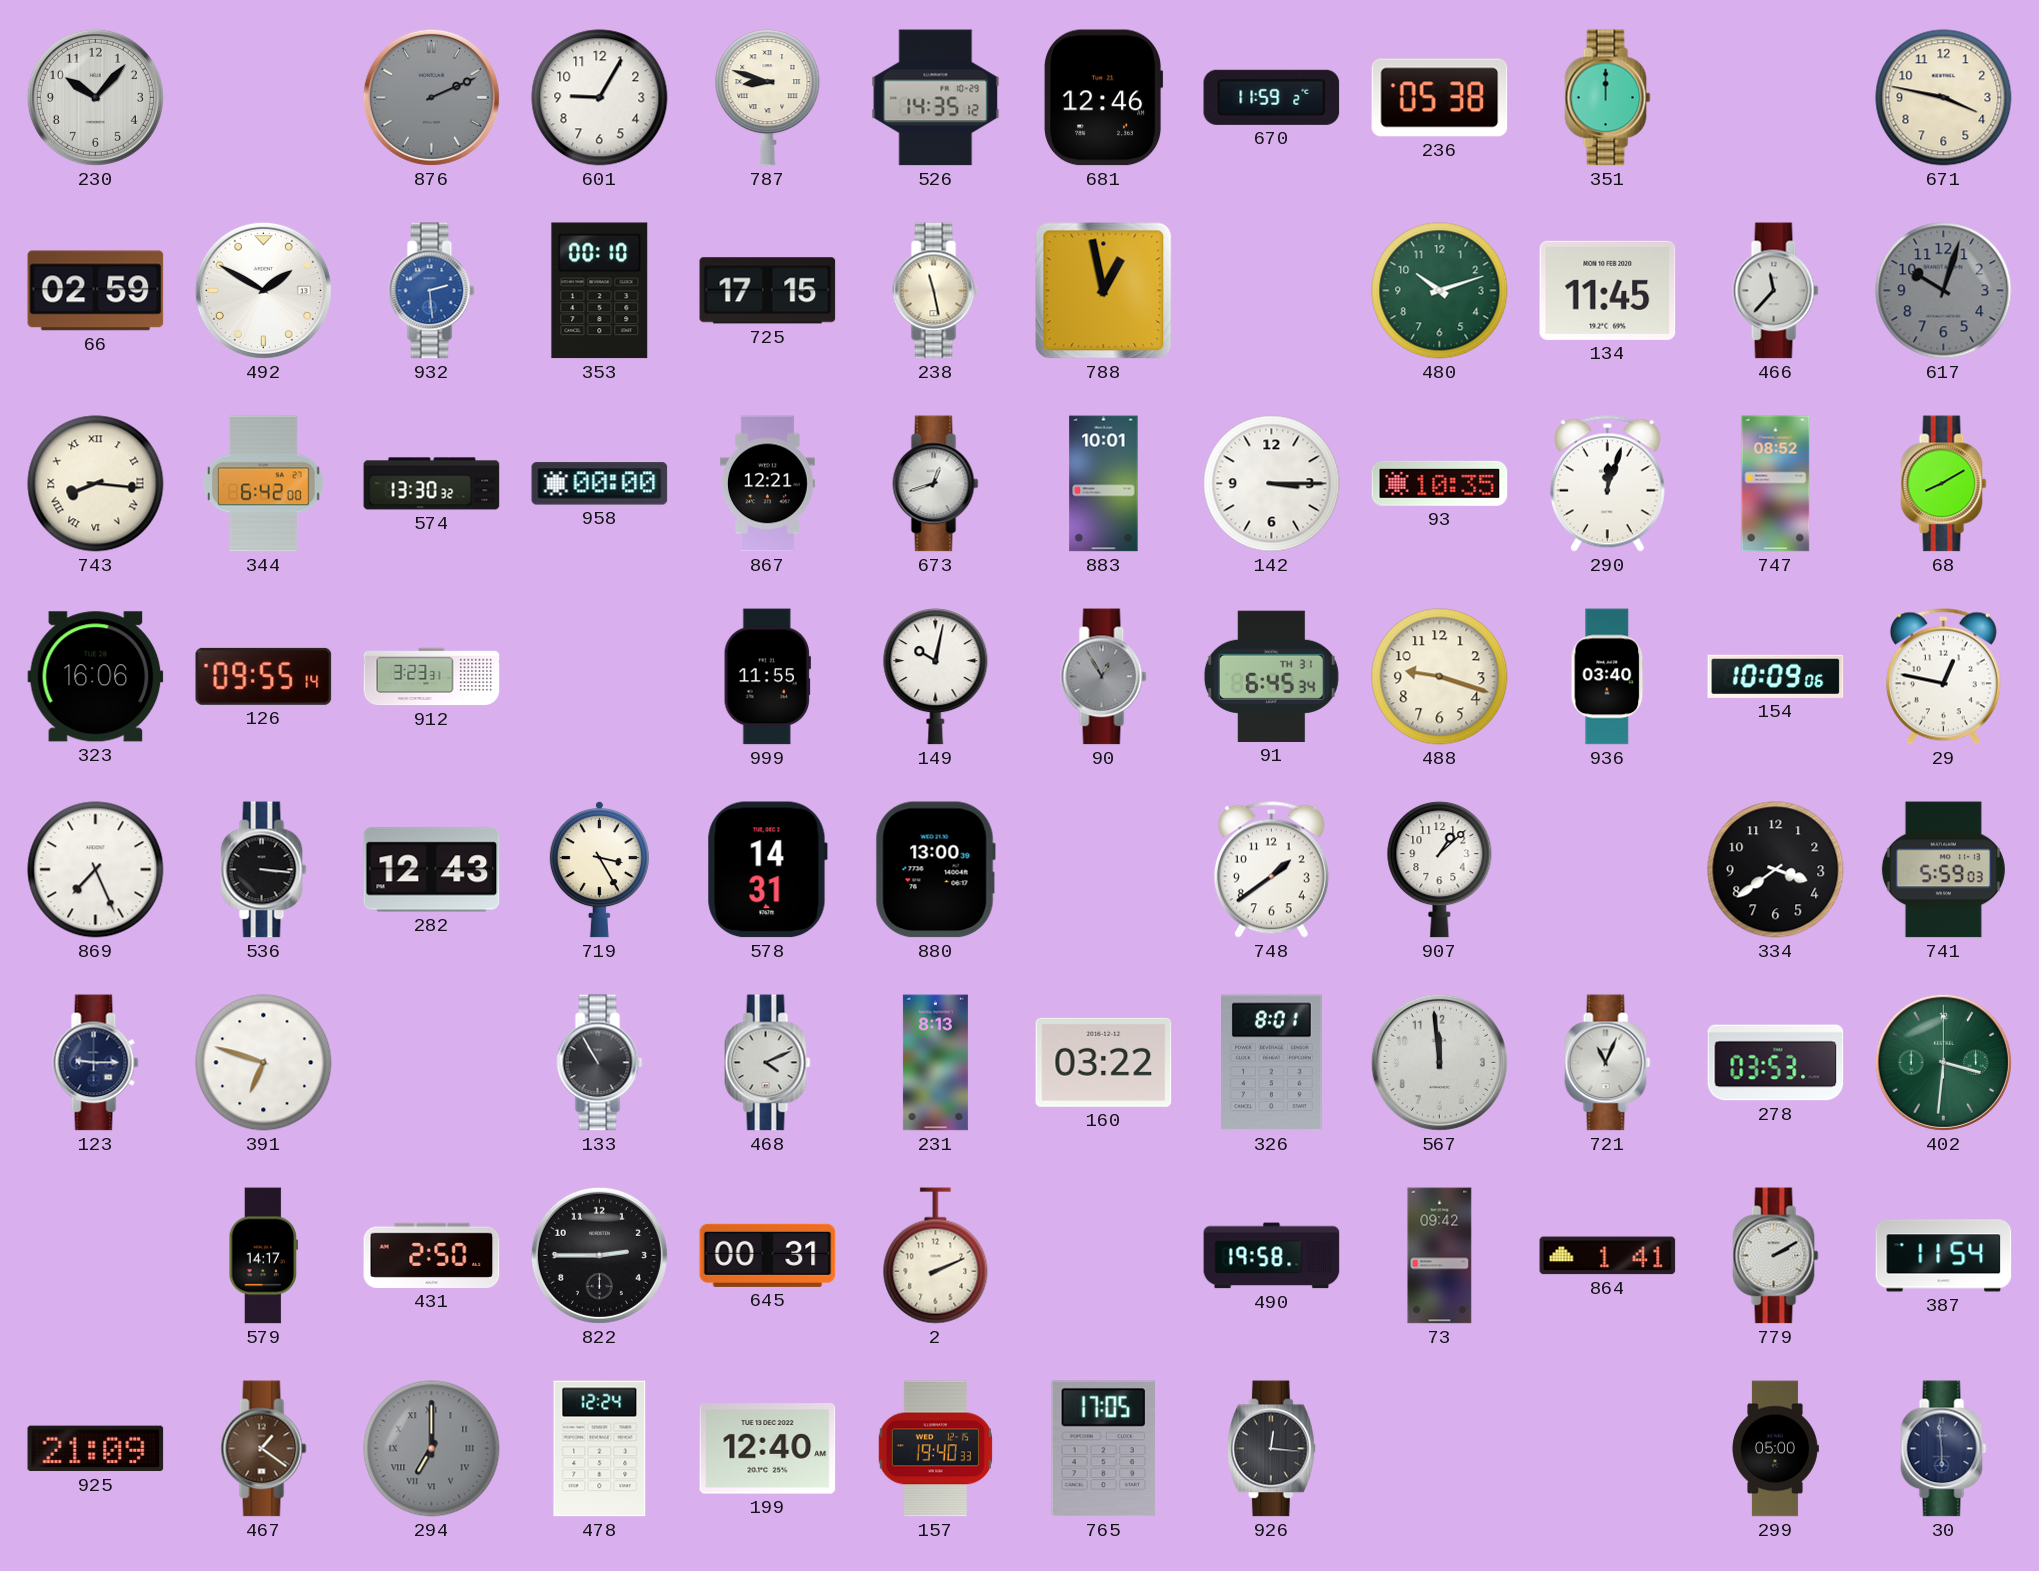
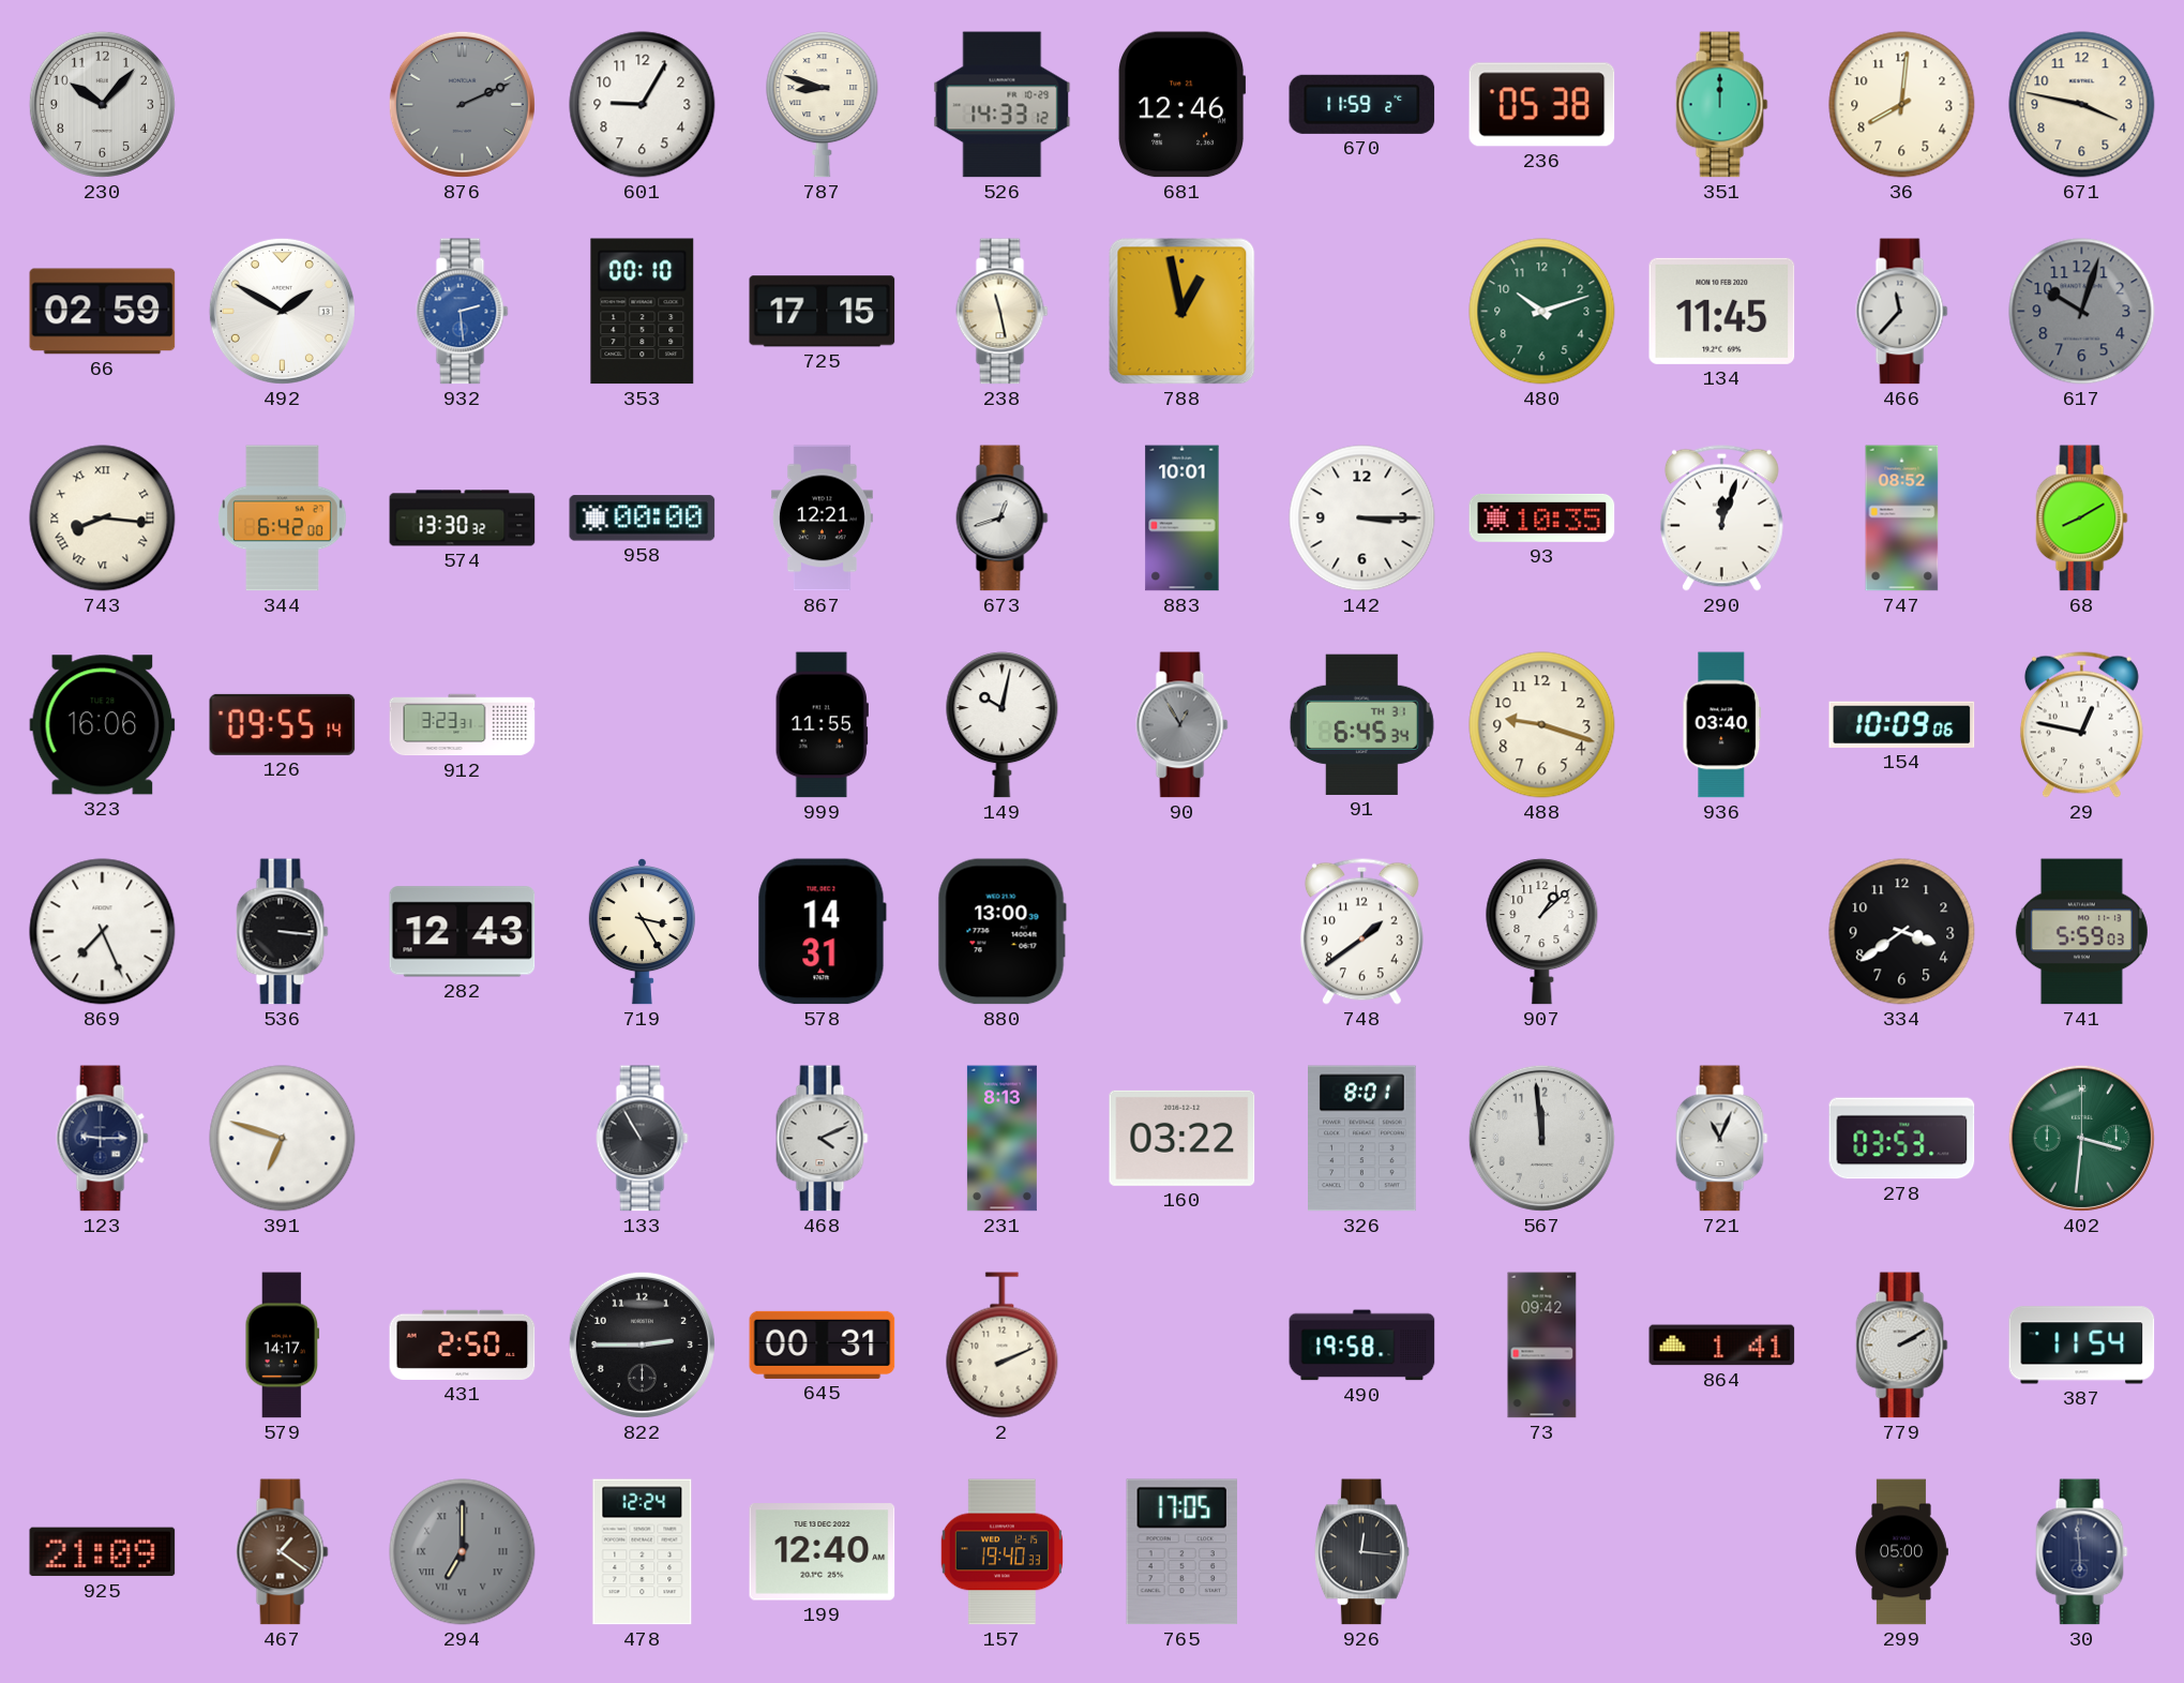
526: 14:35 -> 14:33 (1003, 105)
36: none -> 8:01 (1902, 105)
